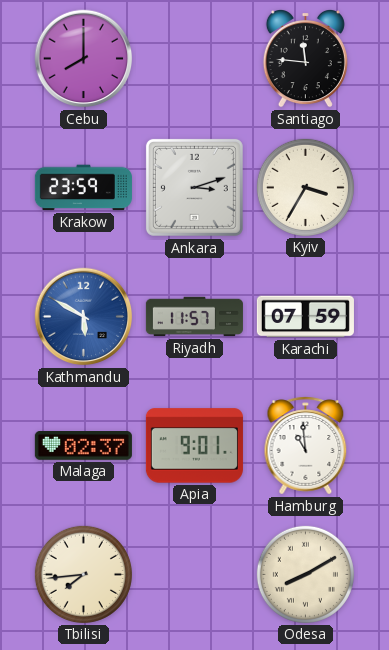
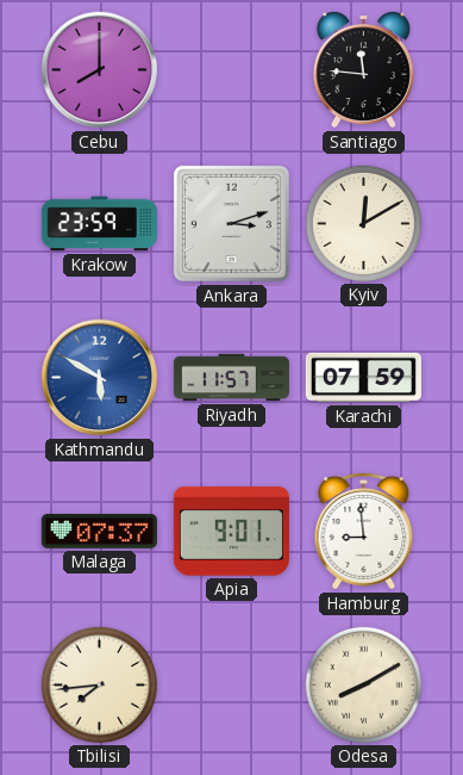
Kyiv: 3:35 -> 12:10 (363, 223)
Malaga: 02:37 -> 07:37 (99, 532)
Hamburg: 10:59 -> 8:59 (364, 532)
